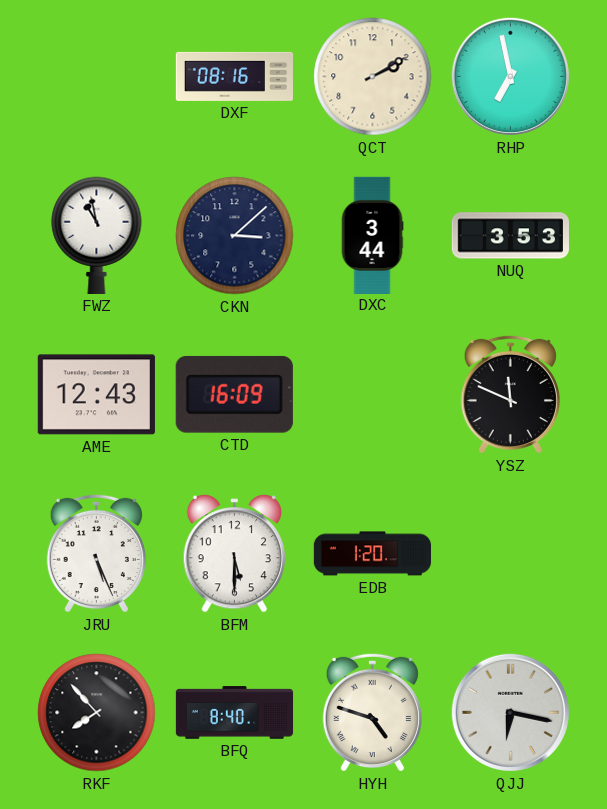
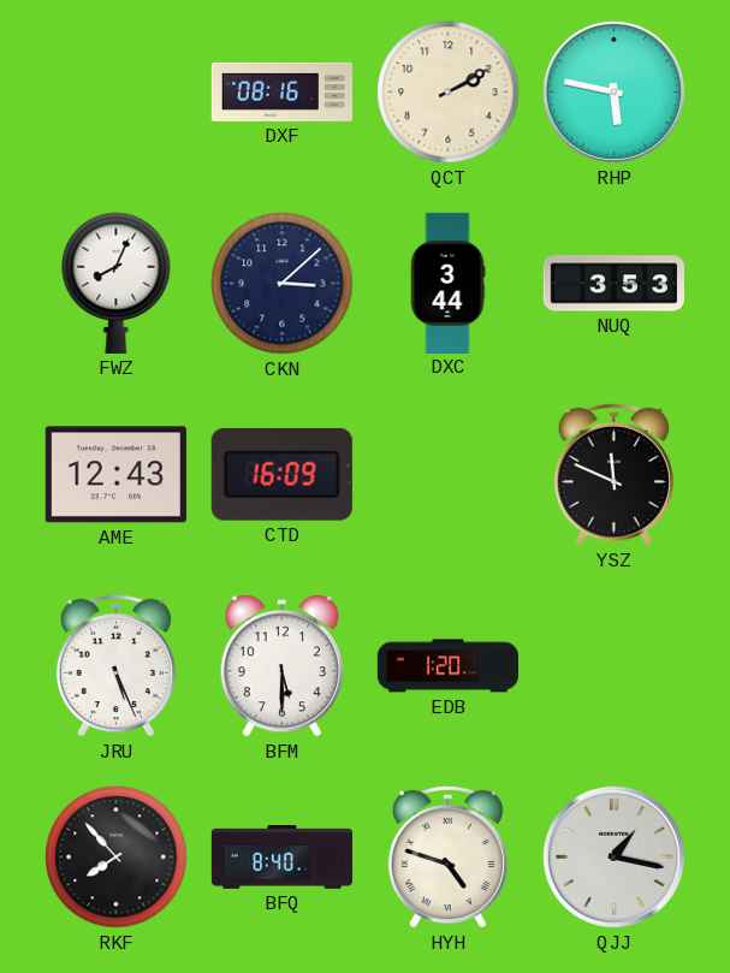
RHP: 6:58 -> 5:47 (613, 91)
FWZ: 10:58 -> 8:04 (117, 283)
QJJ: 6:17 -> 1:17 (613, 856)
